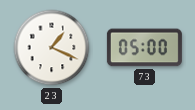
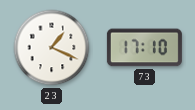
73: 05:00 -> 17:10 (144, 48)
